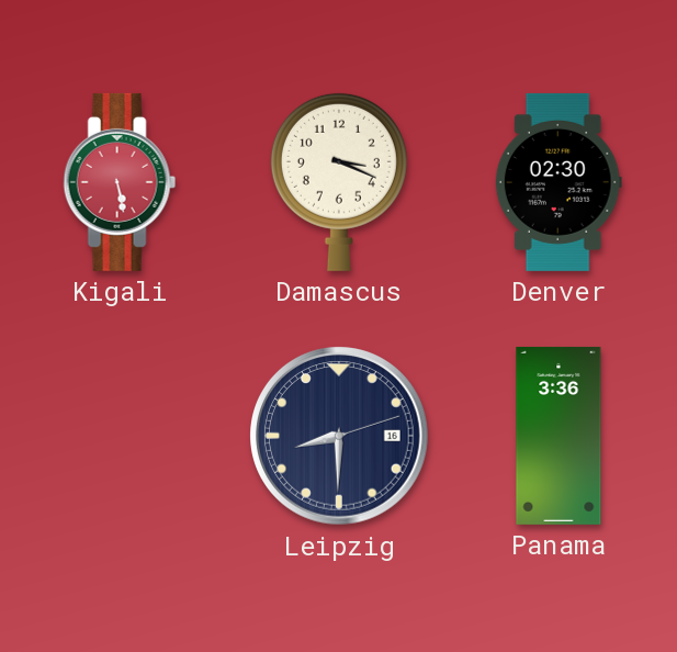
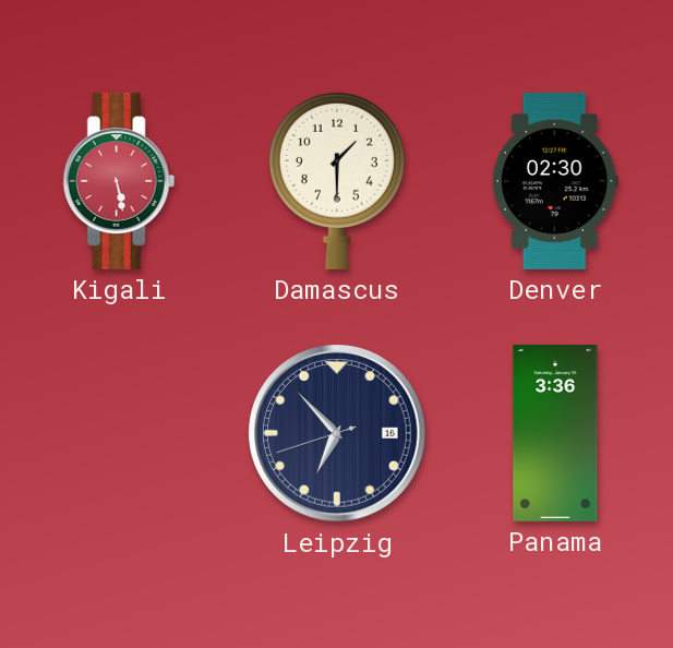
Damascus: 3:19 -> 1:30 (337, 181)
Leipzig: 8:30 -> 6:52 (337, 433)
